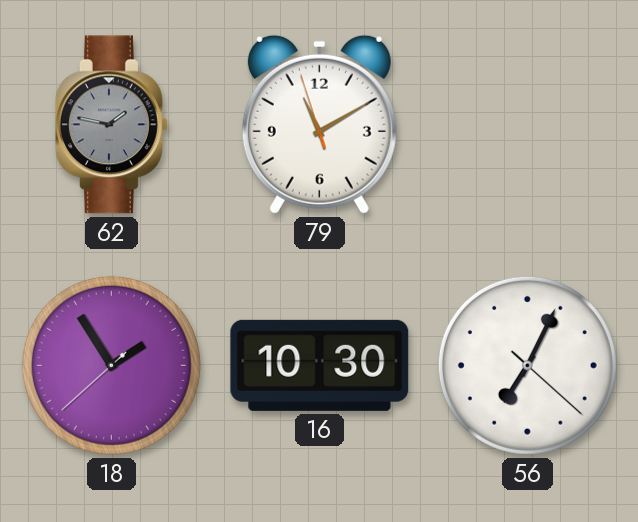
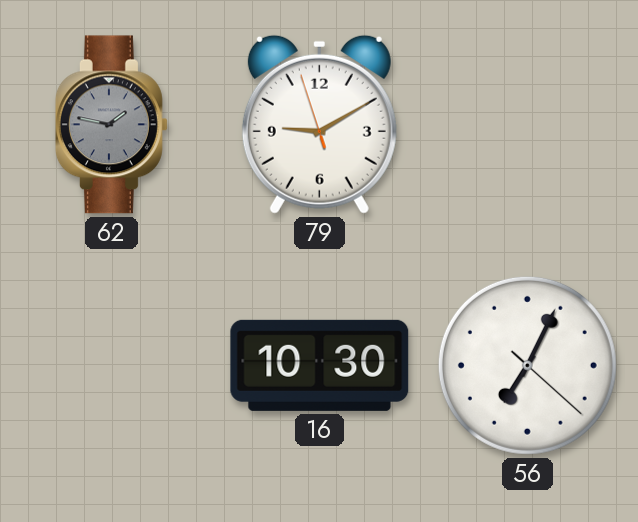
79: 11:09 -> 9:09 (319, 124)
18: 1:54 -> none (111, 365)
